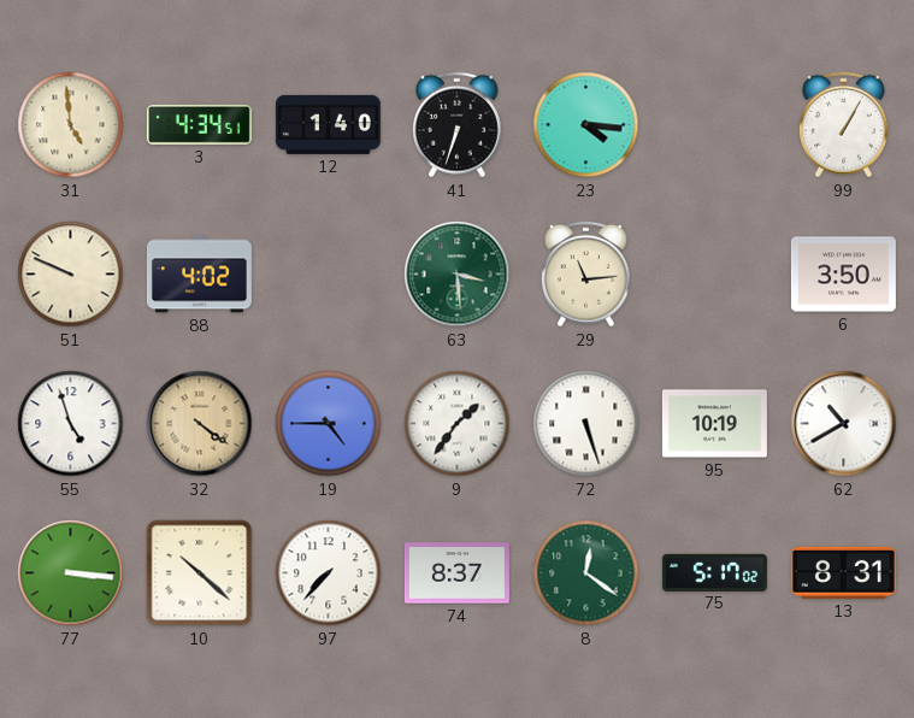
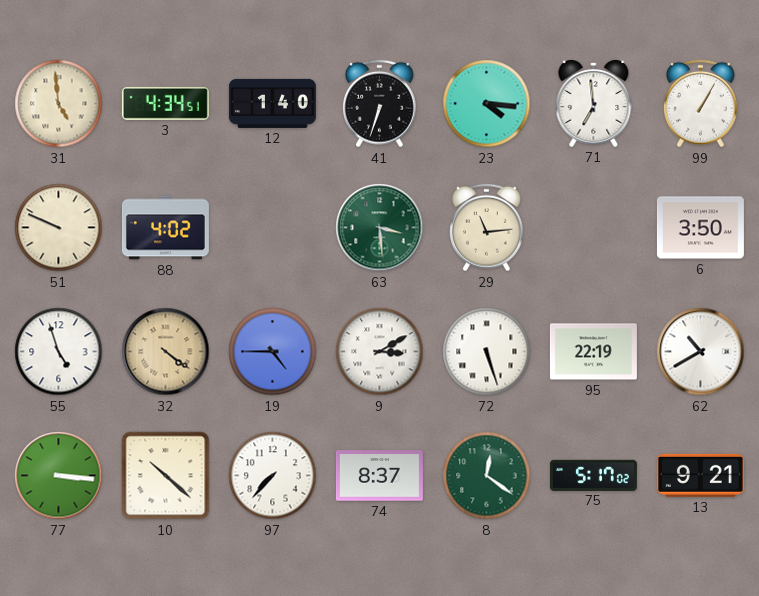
71: none -> 6:59 (594, 104)
9: 1:36 -> 3:10 (380, 352)
95: 10:19 -> 22:19 (593, 352)
13: 8:31 -> 9:21 (700, 475)
